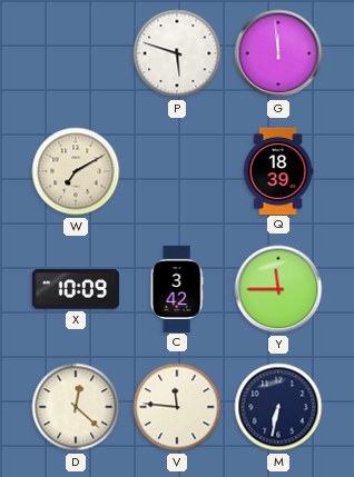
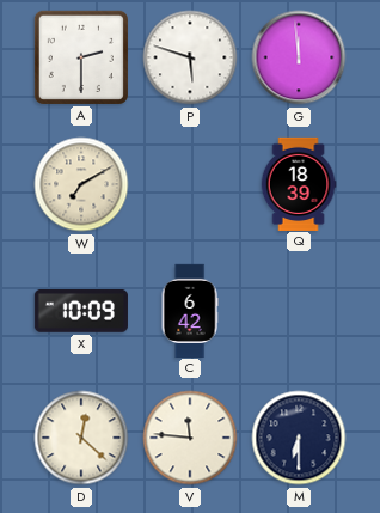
A: none -> 2:30 (81, 57)
C: 3:42 -> 6:42 (190, 310)
Y: 11:45 -> none (278, 289)
M: 6:32 -> 6:30 (299, 438)
